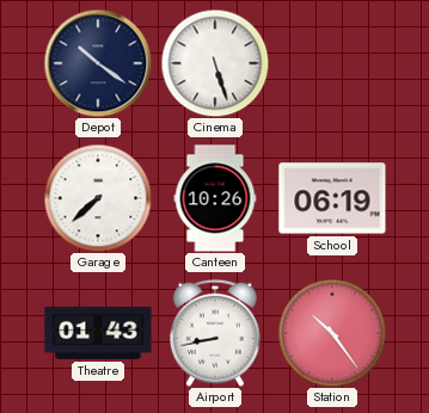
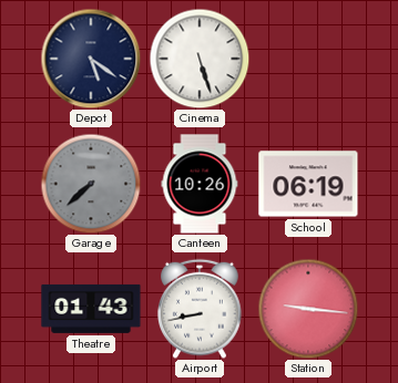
Depot: 10:21 -> 5:21 (91, 59)
Garage dial: white -> grey (91, 184)
Station: 10:24 -> 9:16 (308, 309)
